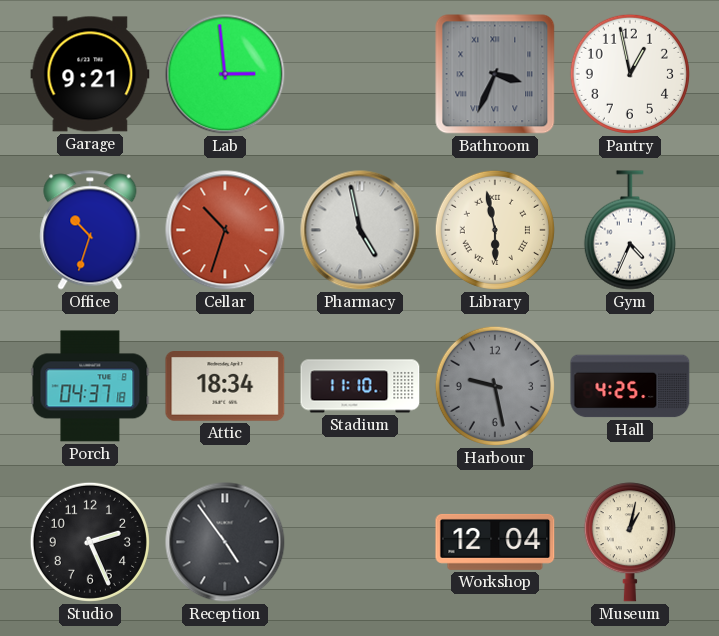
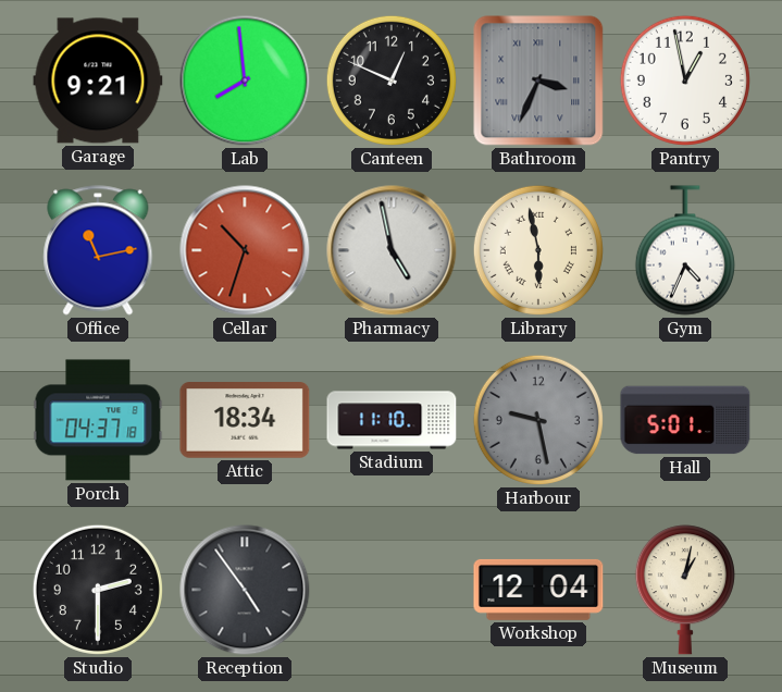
Lab: 2:59 -> 7:59 (245, 81)
Canteen: none -> 12:49 (392, 81)
Office: 10:33 -> 11:13 (98, 250)
Hall: 4:25 -> 5:01 (685, 420)
Studio: 2:26 -> 2:30 (98, 590)
